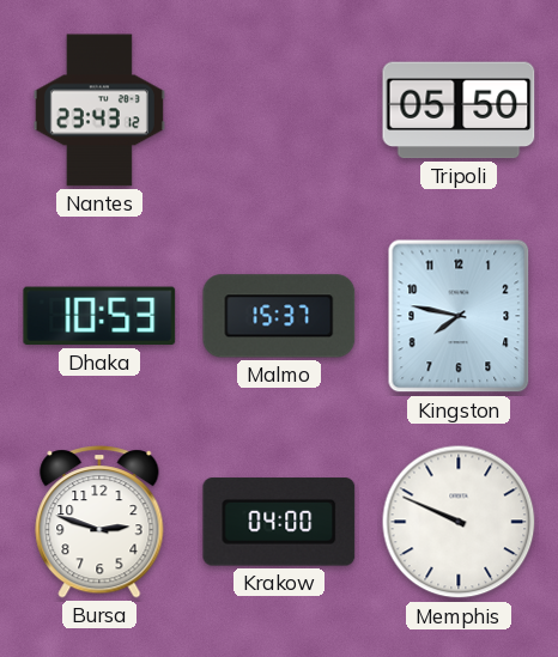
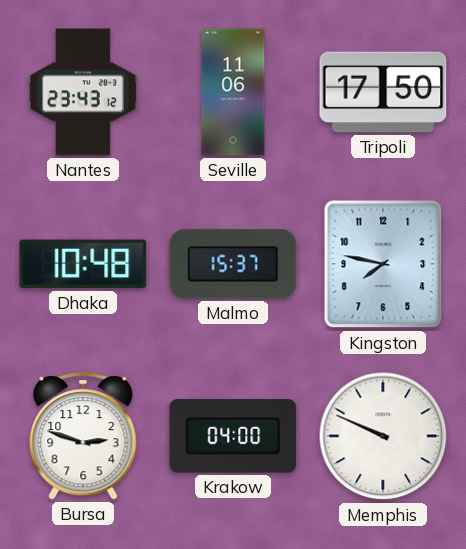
Seville: none -> 11:06 (233, 92)
Tripoli: 05:50 -> 17:50 (383, 92)
Dhaka: 10:53 -> 10:48 (83, 264)
